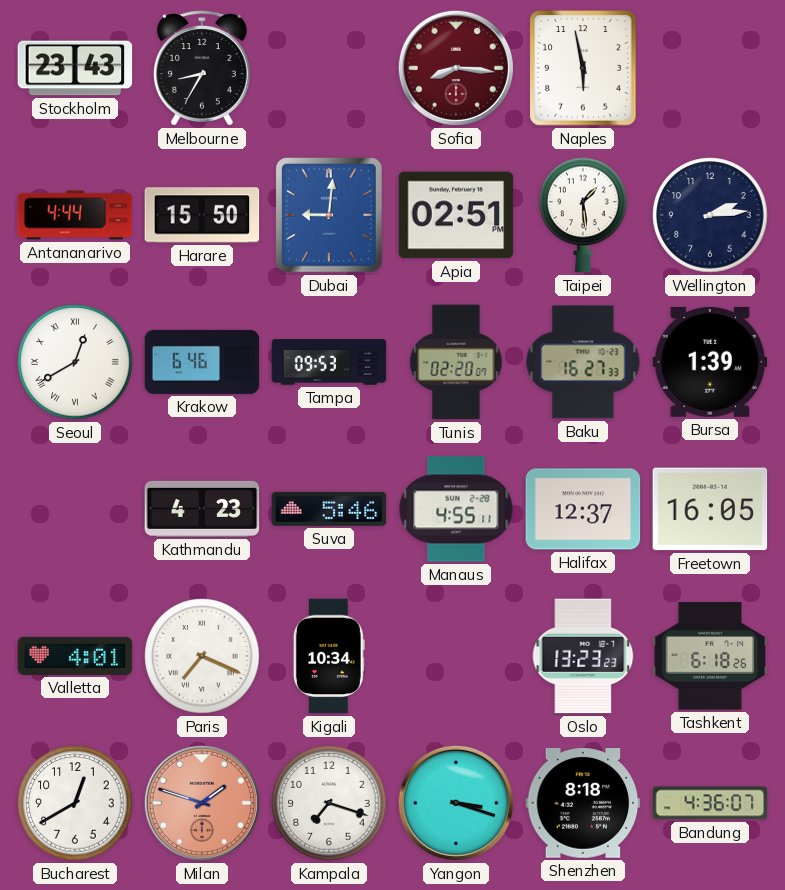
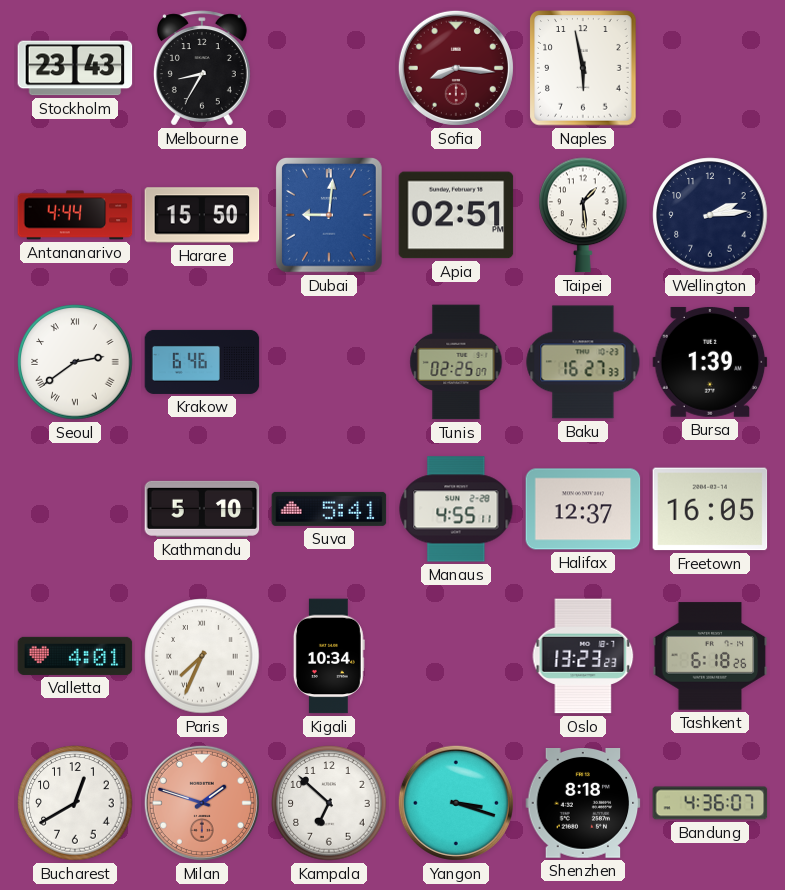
Seoul: 12:40 -> 2:39 (75, 362)
Tampa: 09:53 -> none (329, 362)
Tunis: 02:20 -> 02:25 (456, 362)
Kathmandu: 4:23 -> 5:10 (202, 509)
Suva: 5:46 -> 5:41 (329, 509)
Paris: 7:19 -> 7:34 (202, 656)
Kampala: 7:18 -> 6:52 (329, 803)
